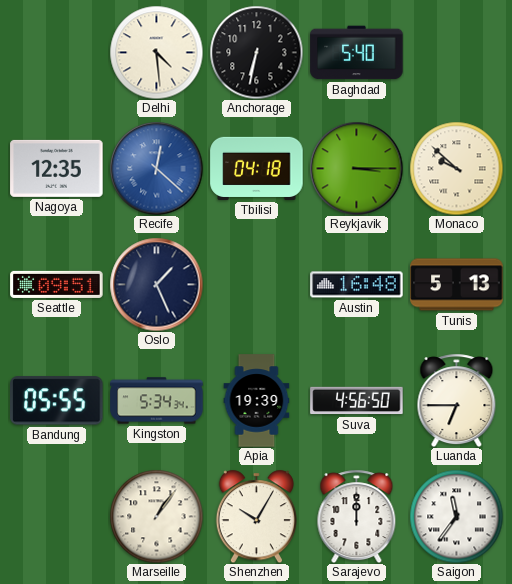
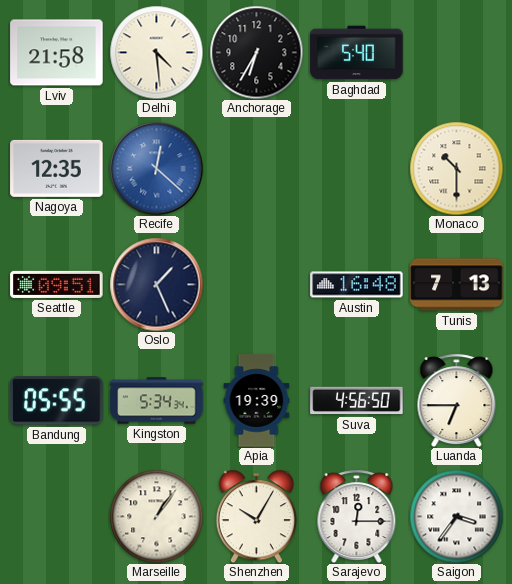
Lviv: none -> 21:58 (57, 53)
Anchorage: 6:32 -> 6:35 (256, 52)
Tbilisi: 04:18 -> none (257, 168)
Reykjavik: 3:15 -> none (356, 168)
Monaco: 9:52 -> 10:30 (456, 168)
Tunis: 5:13 -> 7:13 (457, 285)
Sarajevo: 12:00 -> 12:15 (357, 516)
Saigon: 11:36 -> 3:36 (456, 516)
